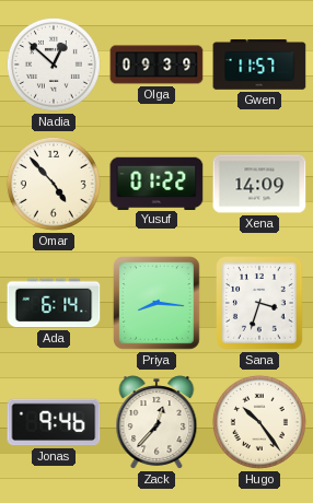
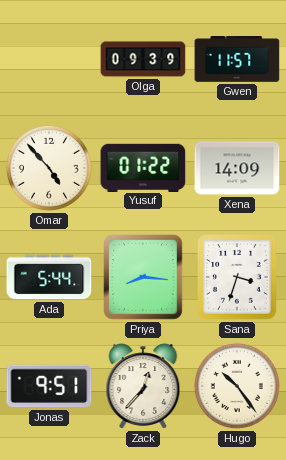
Nadia: 12:52 -> none (54, 65)
Ada: 6:14 -> 5:44 (49, 277)
Jonas: 9:46 -> 9:51 (49, 386)
